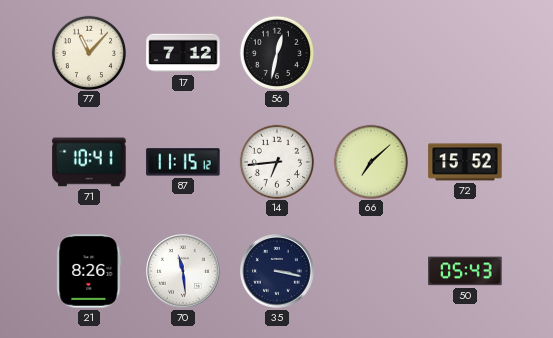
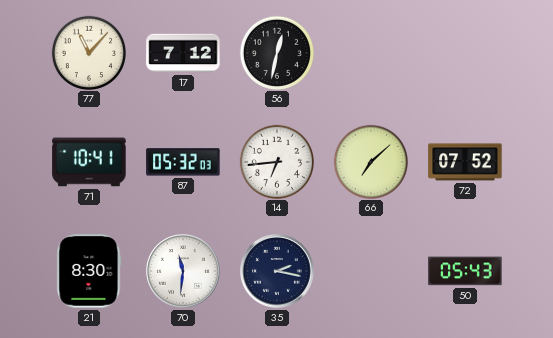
87: 11:15 -> 05:32 (183, 162)
72: 15:52 -> 07:52 (465, 162)
21: 8:26 -> 8:30 (89, 271)
70: 11:29 -> 11:31 (184, 272)
35: 3:17 -> 2:17 (278, 272)
